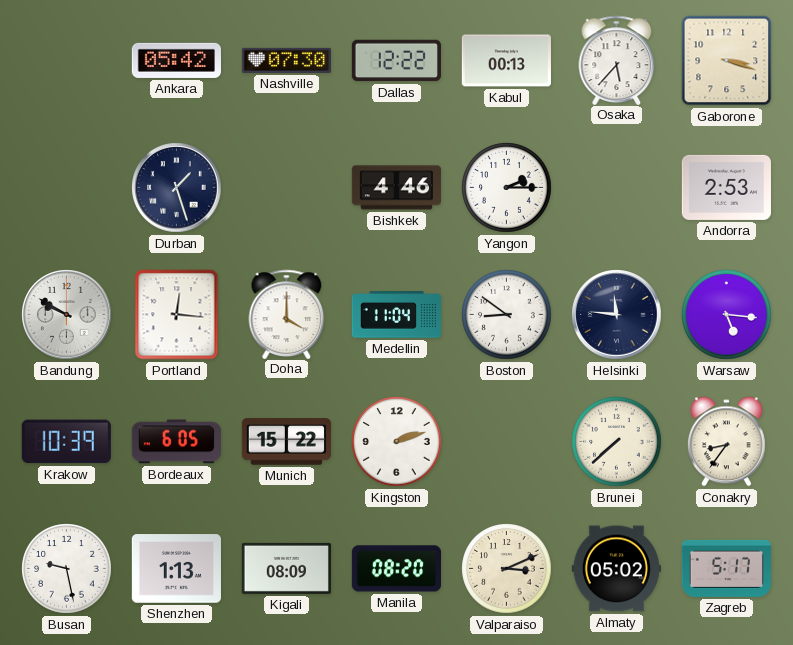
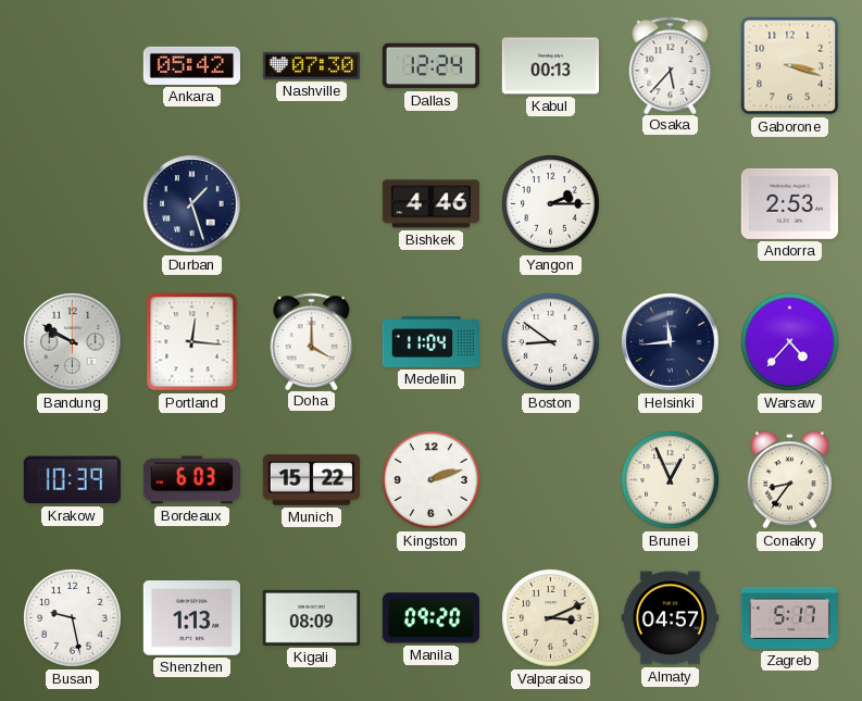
Dallas: 12:22 -> 12:24 (430, 66)
Helsinki: 11:46 -> 11:44 (671, 342)
Warsaw: 5:16 -> 4:37 (790, 342)
Bordeaux: 6:05 -> 6:03 (191, 480)
Brunei: 7:38 -> 12:56 (671, 480)
Manila: 08:20 -> 09:20 (430, 618)
Almaty: 05:02 -> 04:57 (670, 618)
